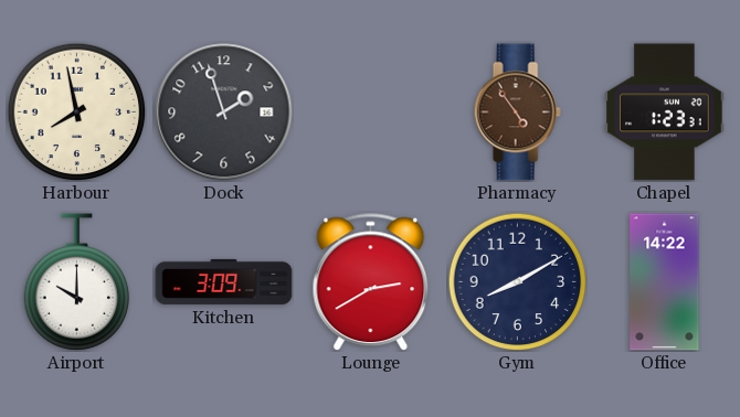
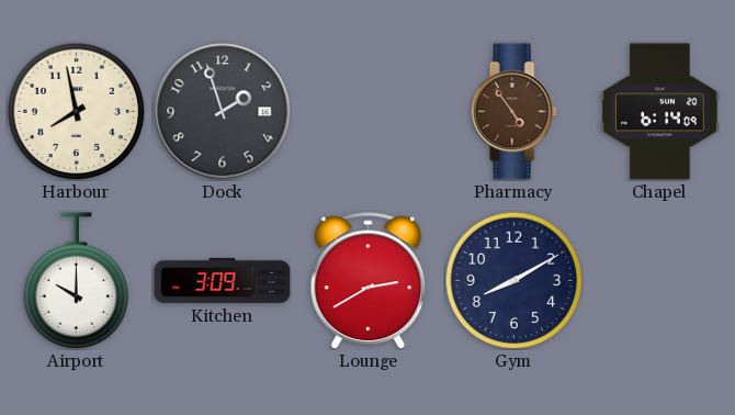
Chapel: 1:23 -> 6:14 (660, 112)
Office: 14:22 -> none (665, 282)
